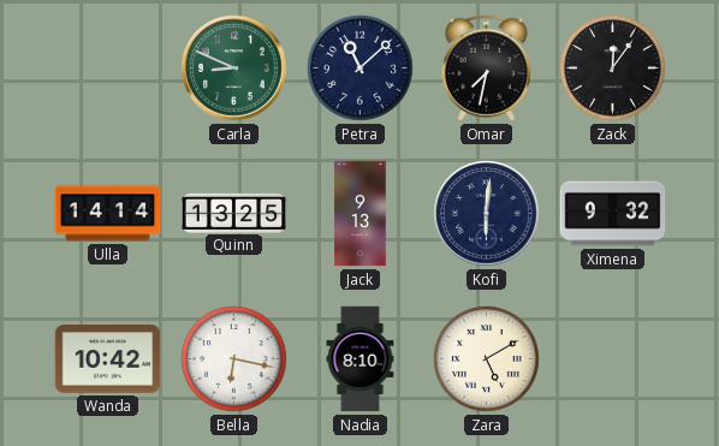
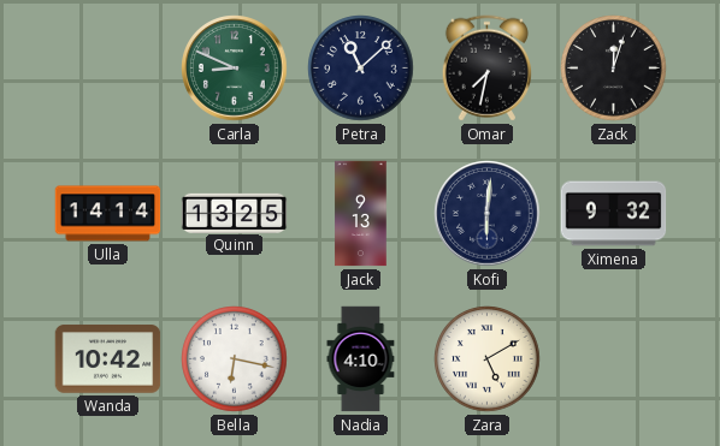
Zack: 12:06 -> 12:03 (614, 69)
Nadia: 8:10 -> 4:10 (361, 359)
